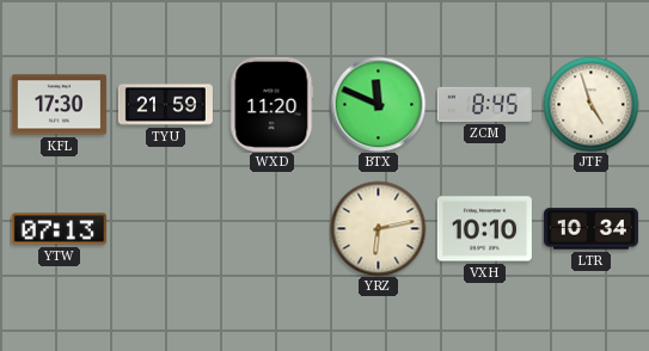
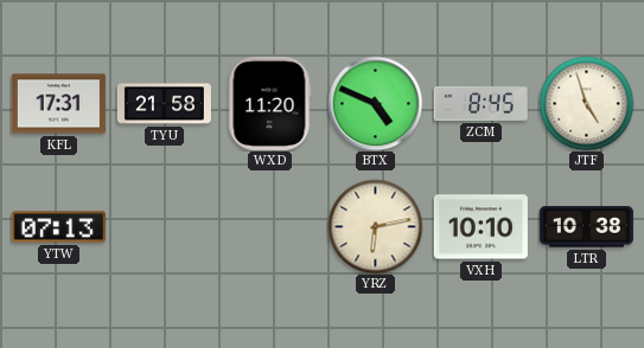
KFL: 17:30 -> 17:31 (58, 104)
TYU: 21:59 -> 21:58 (164, 104)
BTX: 11:49 -> 4:49 (375, 103)
LTR: 10:34 -> 10:38 (586, 227)
